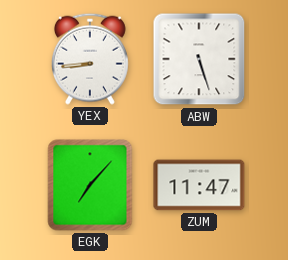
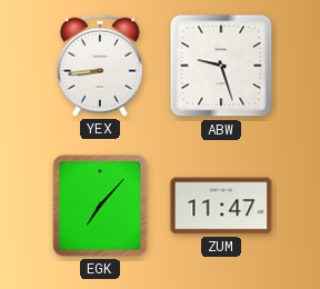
ABW: 5:27 -> 9:27 (221, 66)
